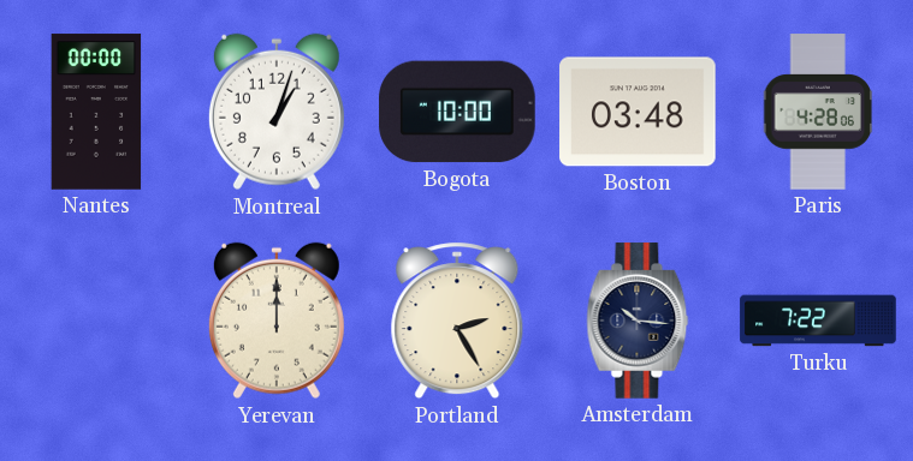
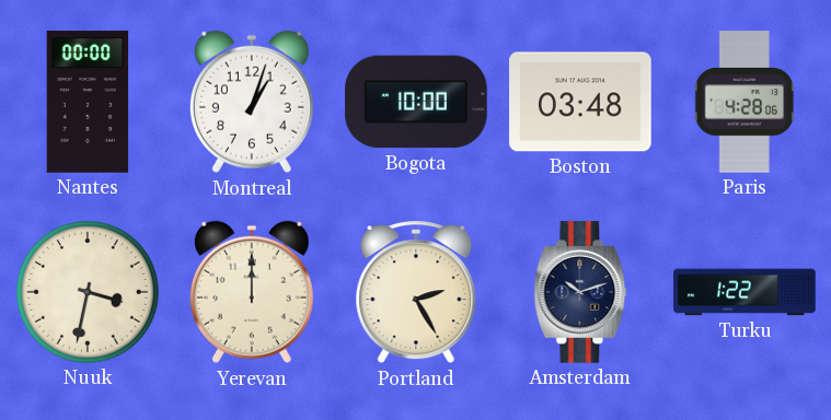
Nuuk: none -> 3:32 (89, 293)
Amsterdam: 10:16 -> 10:12 (580, 292)
Turku: 7:22 -> 1:22 (745, 292)
